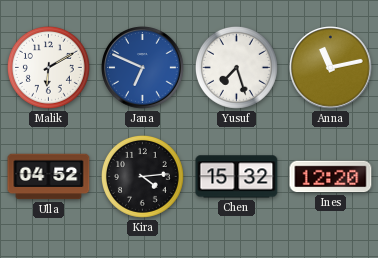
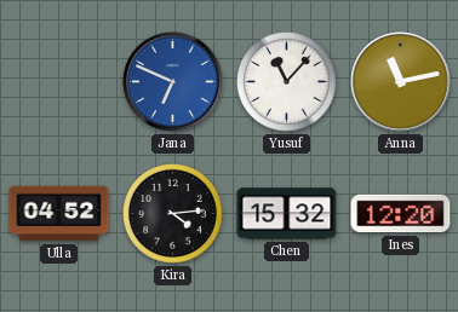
Malik: 6:10 -> none (48, 67)
Yusuf: 7:27 -> 11:07 (286, 81)
